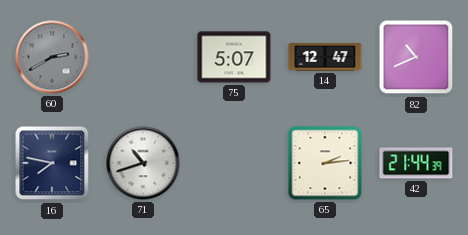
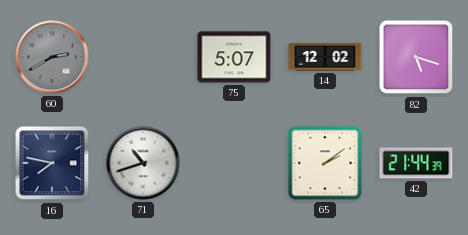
14: 12:47 -> 12:02 (325, 57)
82: 10:41 -> 5:18 (416, 57)
65: 2:14 -> 2:09 (325, 163)
